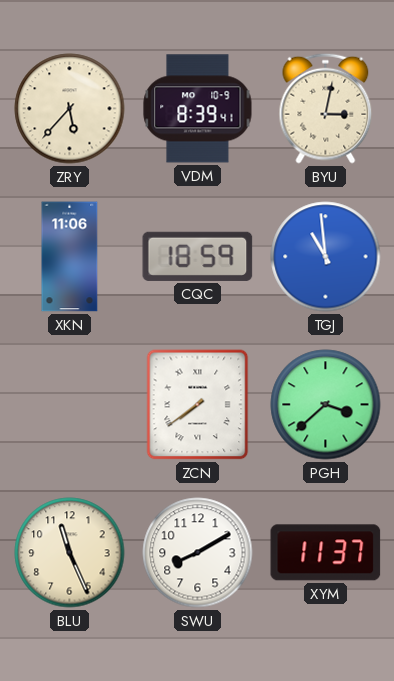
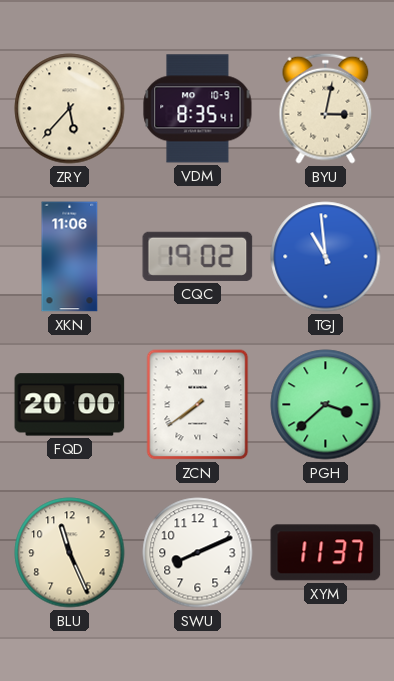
VDM: 8:39 -> 8:35 (198, 109)
CQC: 18:59 -> 19:02 (198, 256)
FQD: none -> 20:00 (70, 405)
SWU: 8:10 -> 8:11 (198, 553)
